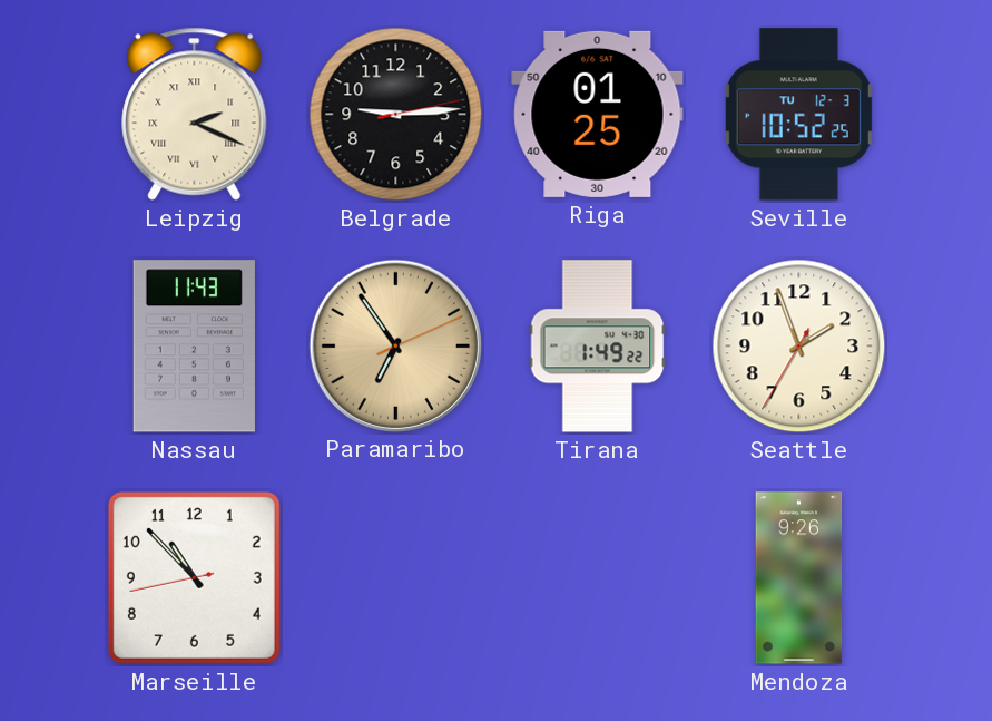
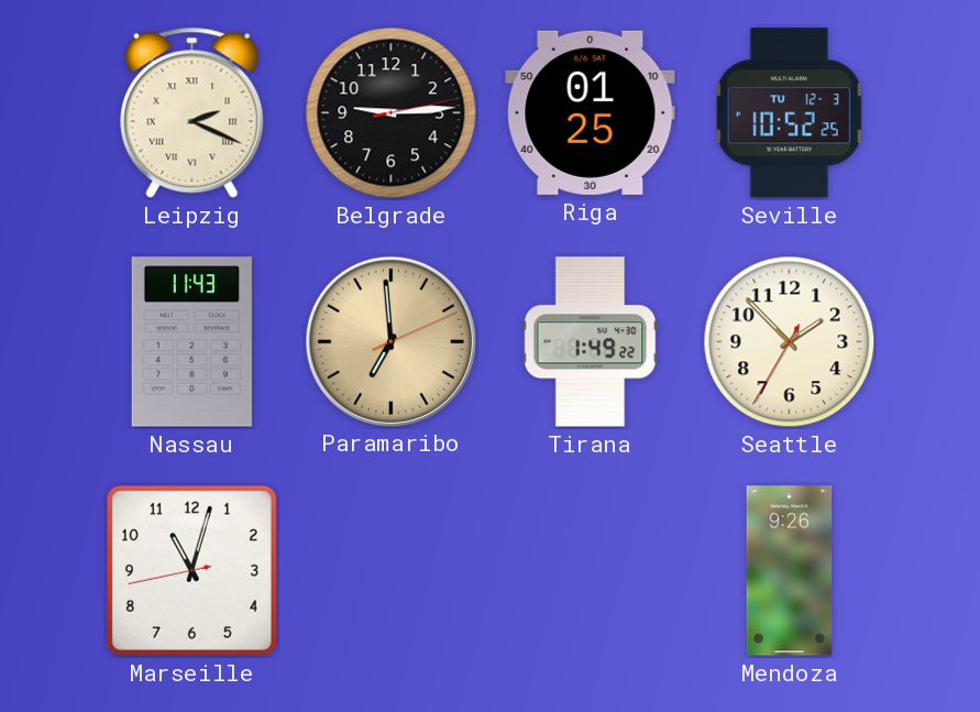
Paramaribo: 6:54 -> 6:59 (390, 341)
Seattle: 1:56 -> 1:52 (790, 342)
Marseille: 10:52 -> 11:02 (191, 570)
